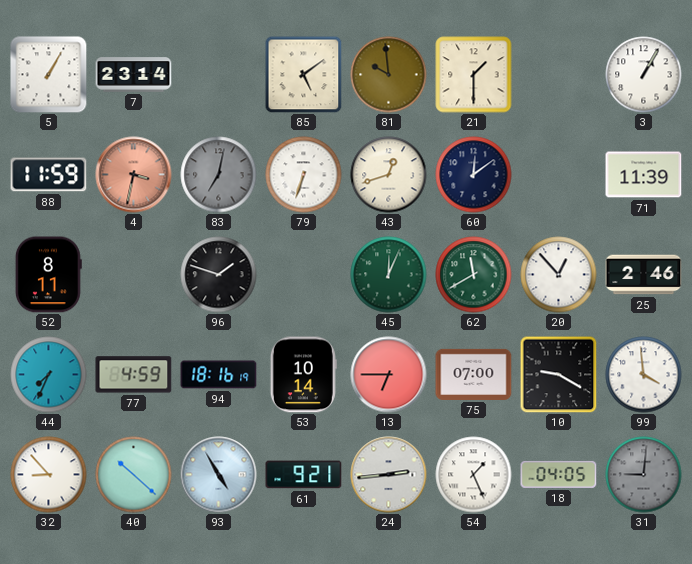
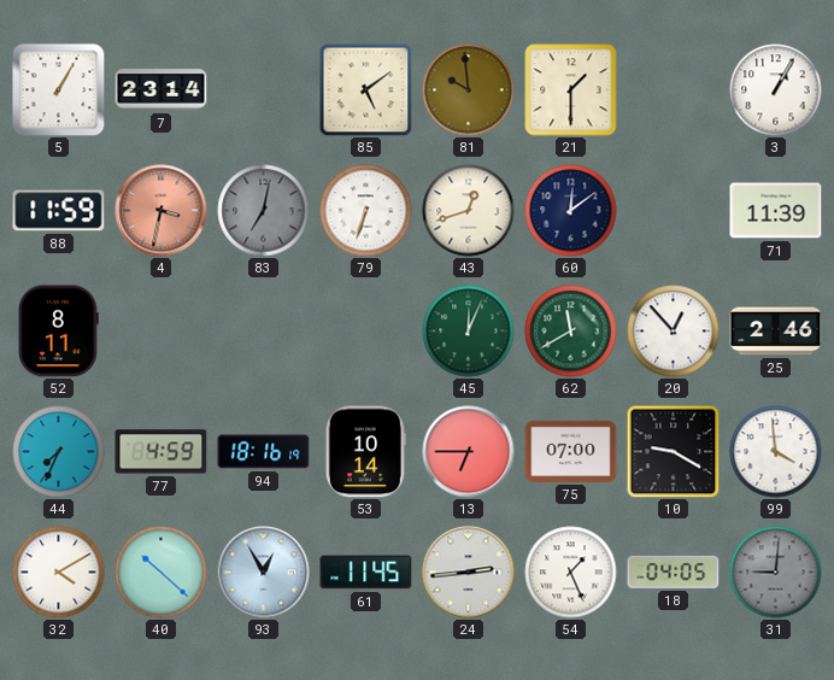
96: 1:48 -> none (219, 275)
32: 8:53 -> 4:10 (59, 573)
93: 4:55 -> 12:55 (264, 573)
61: 9:21 -> 11:45 (366, 573)
